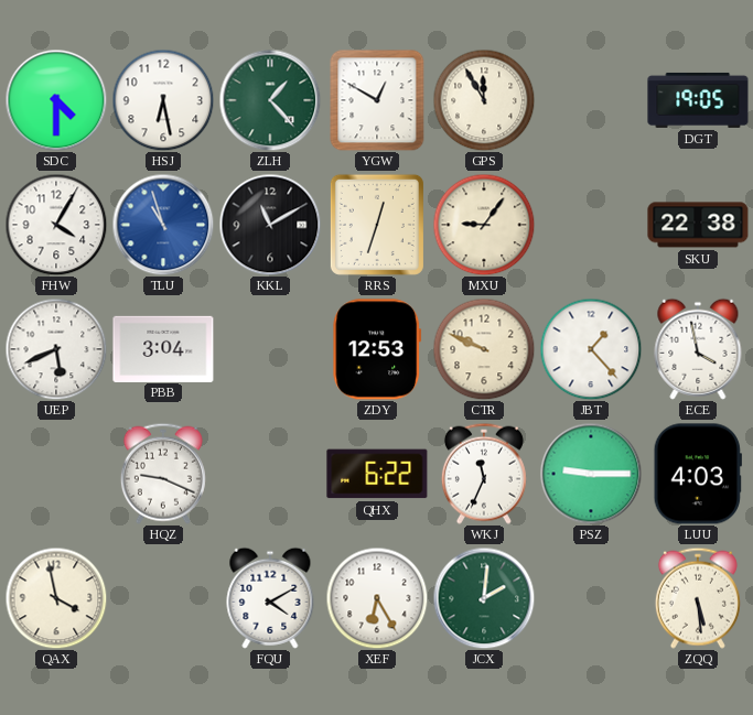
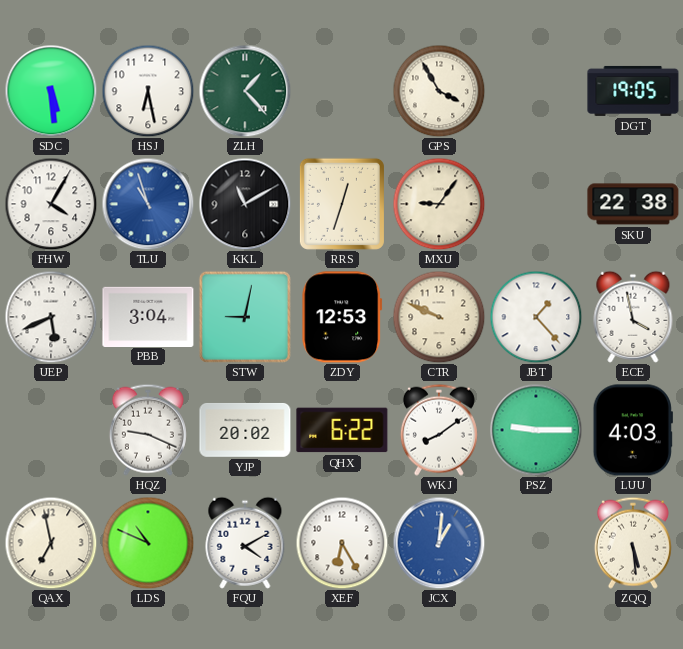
SDC: 4:30 -> 5:29 (51, 91)
YGW: 12:50 -> none (377, 100)
GPS: 11:55 -> 3:55 (439, 91)
STW: none -> 9:02 (245, 317)
YJP: none -> 20:02 (245, 430)
WKJ: 11:34 -> 8:09 (439, 430)
QAX: 3:58 -> 6:58 (51, 543)
LDS: none -> 10:49 (148, 543)
JCX: 2:01 -> 1:01 (439, 543)
JCX dial: green -> blue (439, 543)
